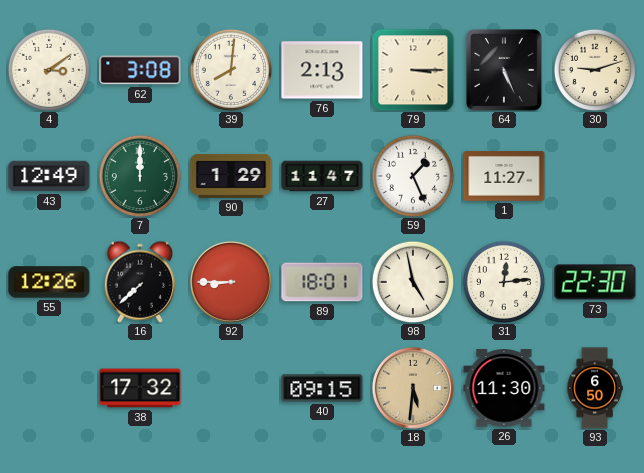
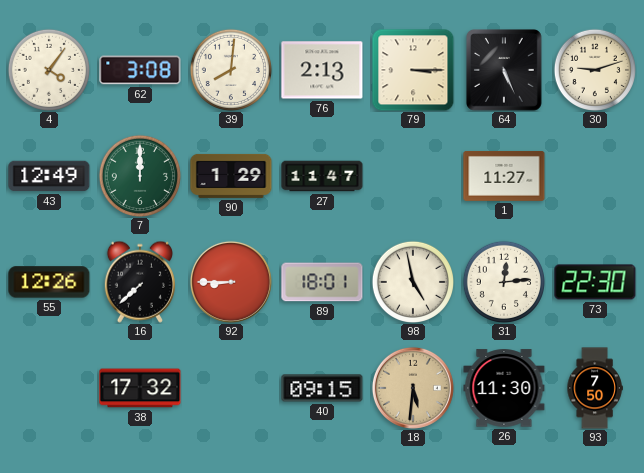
4: 3:09 -> 4:06 (48, 69)
59: 1:26 -> none (412, 175)
93: 6:50 -> 7:50 (595, 388)
